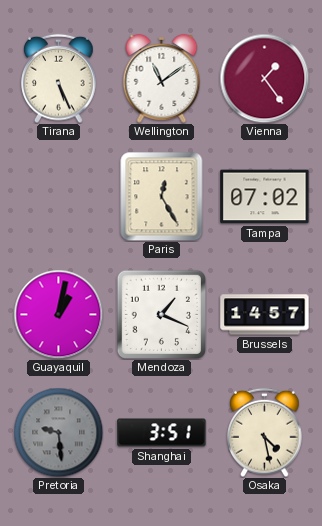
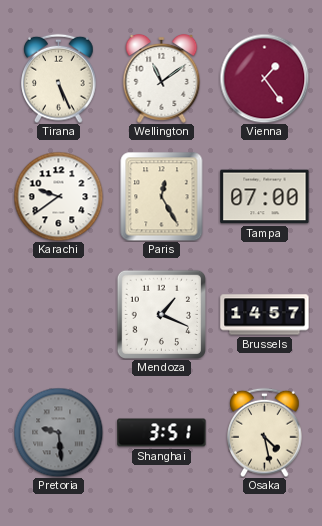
Karachi: none -> 9:39 (58, 196)
Tampa: 07:02 -> 07:00 (265, 197)
Guayaquil: 1:02 -> none (58, 314)
